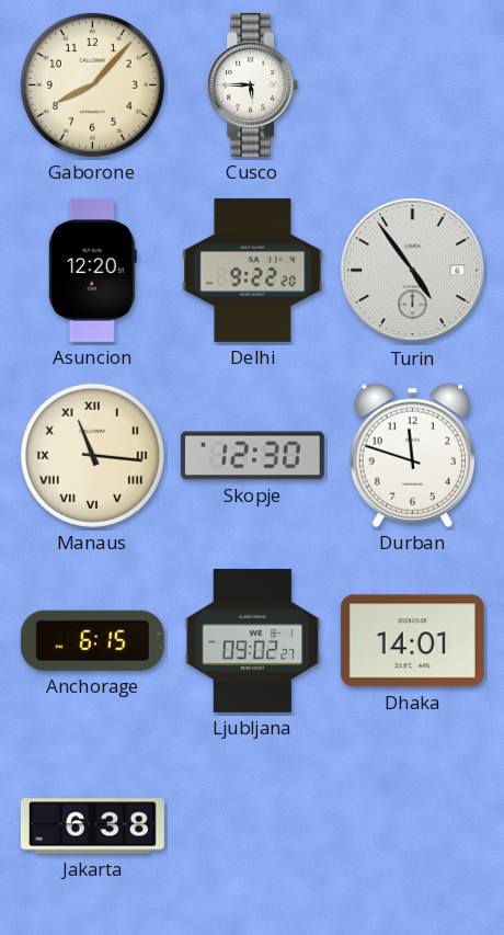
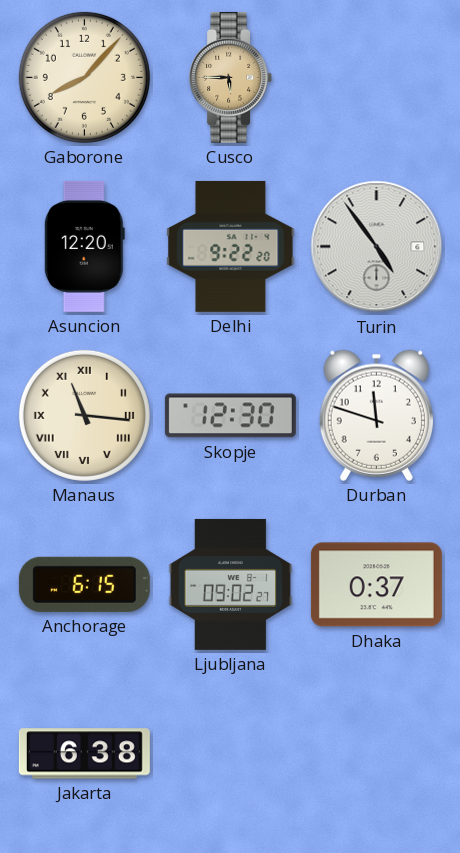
Cusco dial: white -> champagne (231, 77)
Dhaka: 14:01 -> 0:37 (376, 585)
